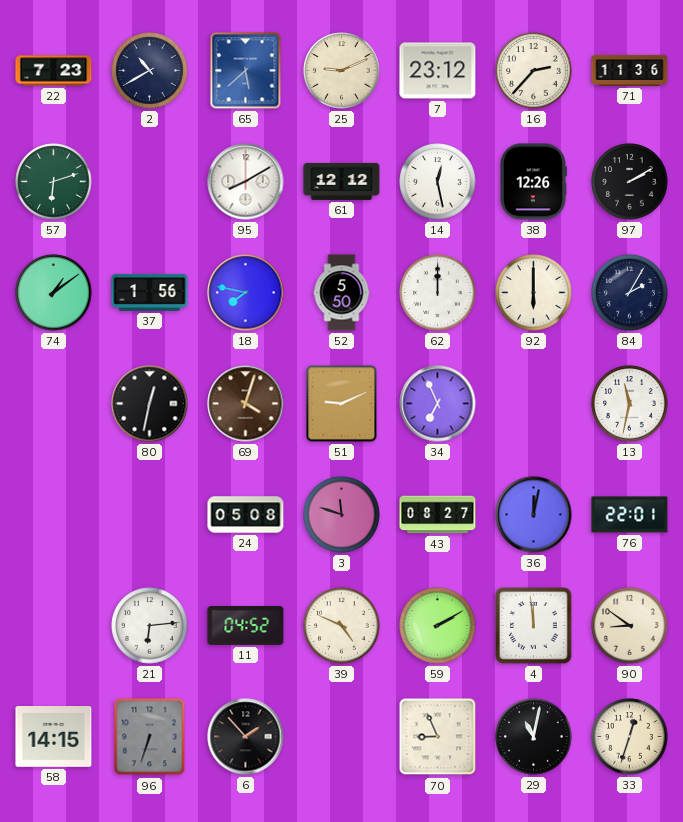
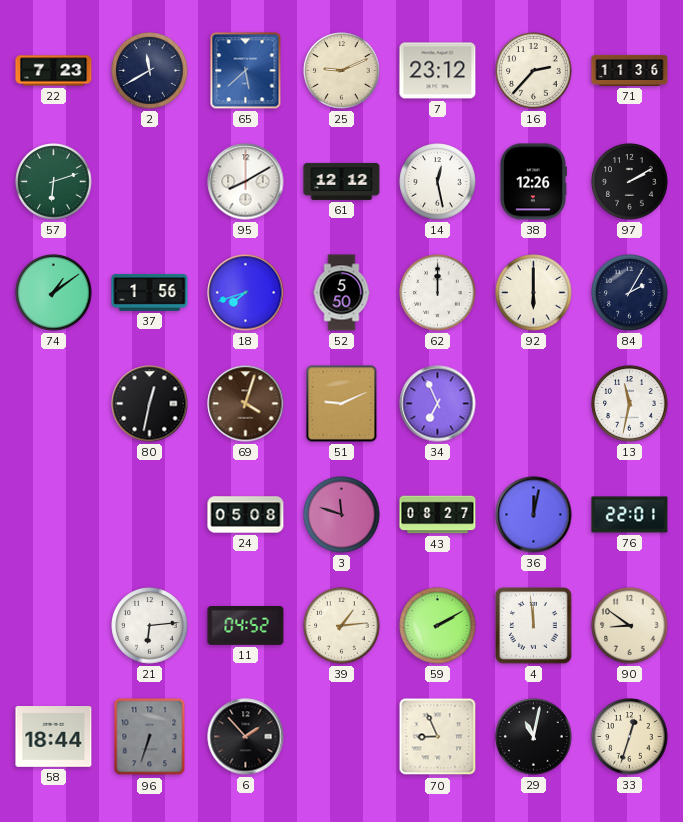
2: 10:40 -> 11:40 (150, 71)
18: 7:47 -> 7:42 (246, 293)
39: 4:49 -> 1:14 (342, 626)
58: 14:15 -> 18:44 (54, 737)
